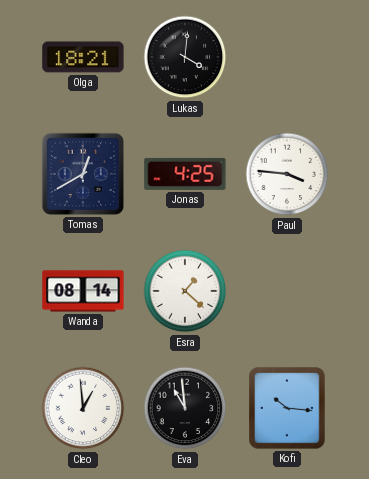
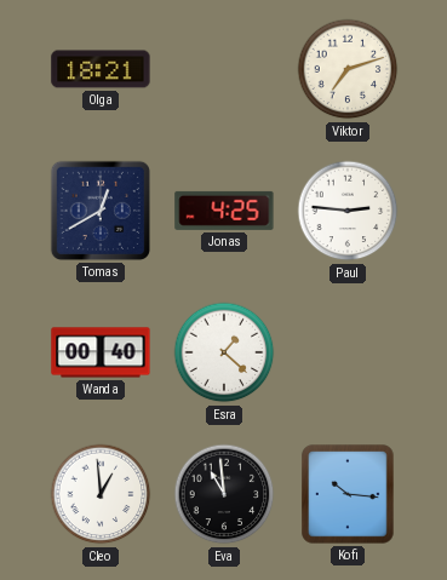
Lukas: 4:01 -> none (185, 57)
Viktor: none -> 7:12 (348, 69)
Paul: 3:46 -> 2:46 (348, 211)
Wanda: 08:14 -> 00:40 (101, 352)
